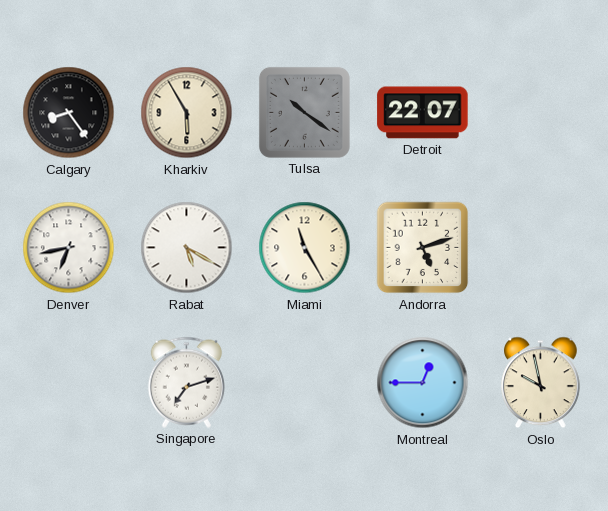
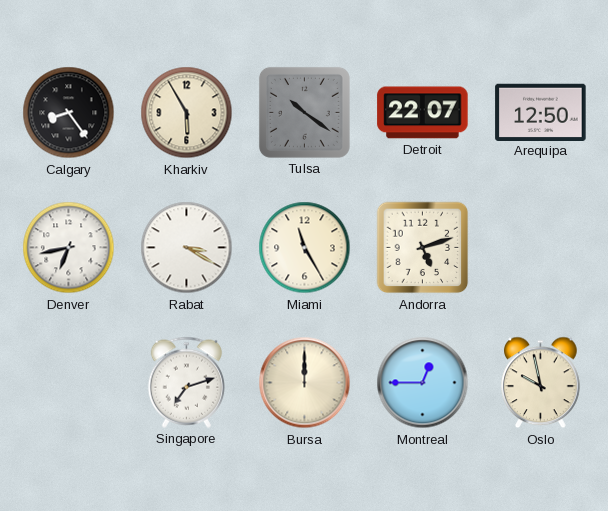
Arequipa: none -> 12:50 (541, 112)
Rabat: 5:20 -> 3:20 (187, 248)
Bursa: none -> 12:00 (305, 383)
